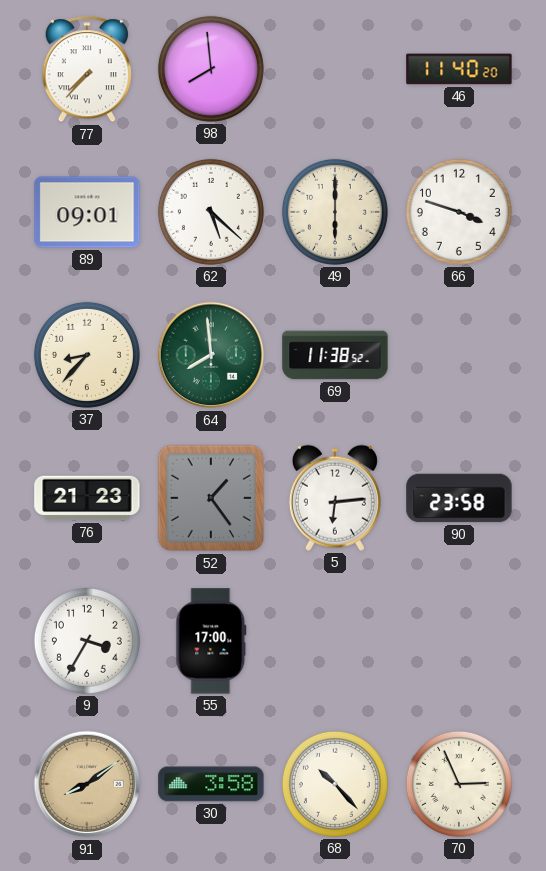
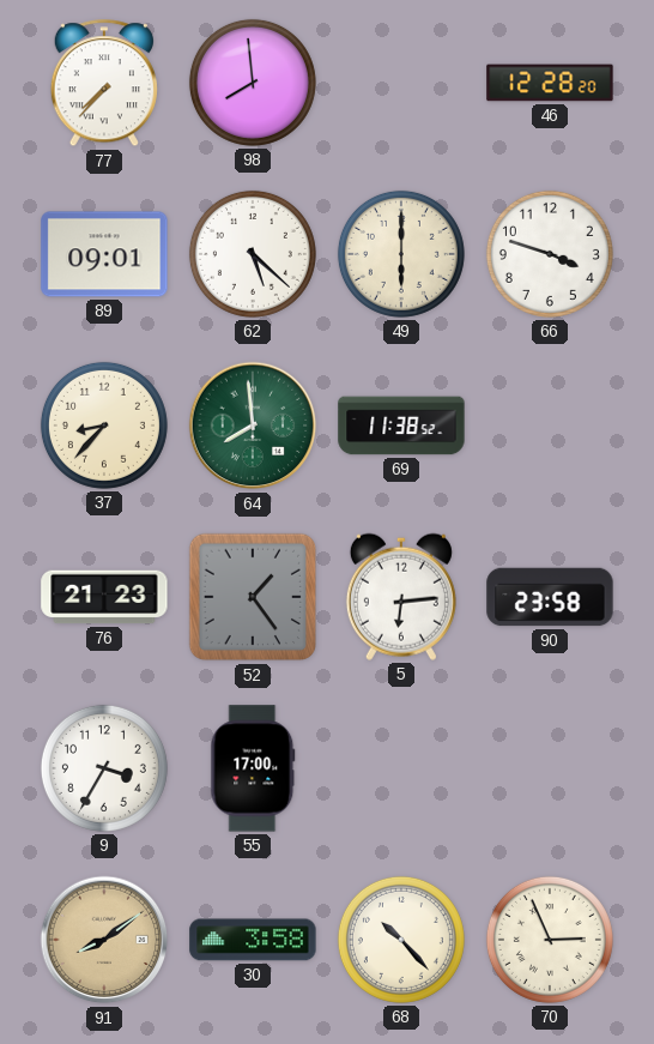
46: 11:40 -> 12:28 (550, 83)
